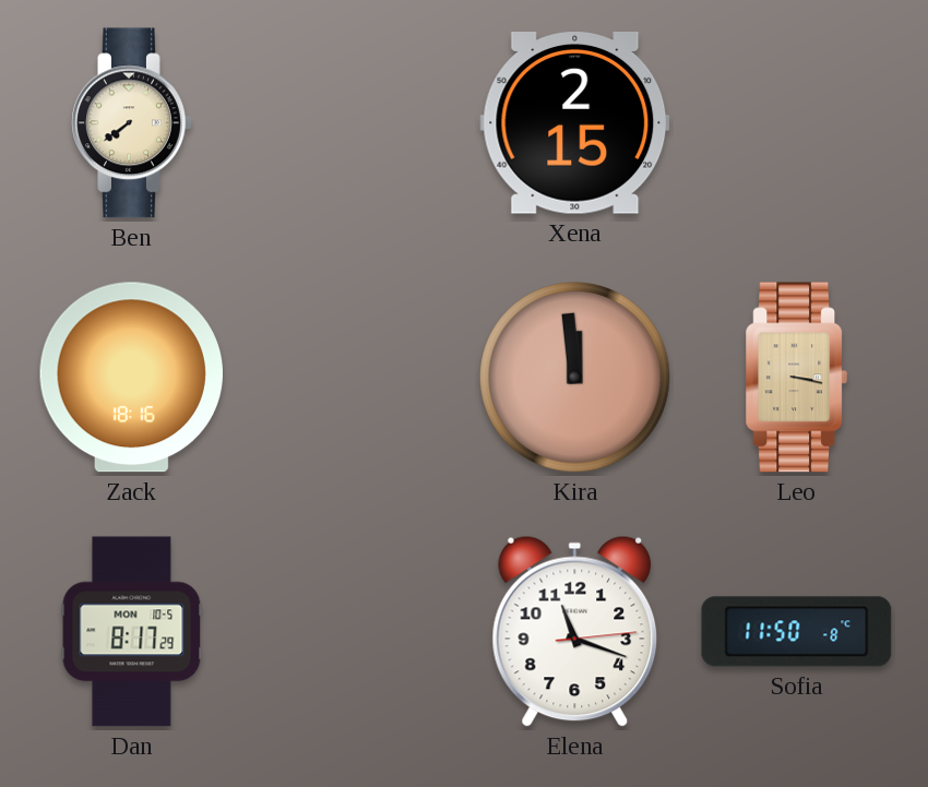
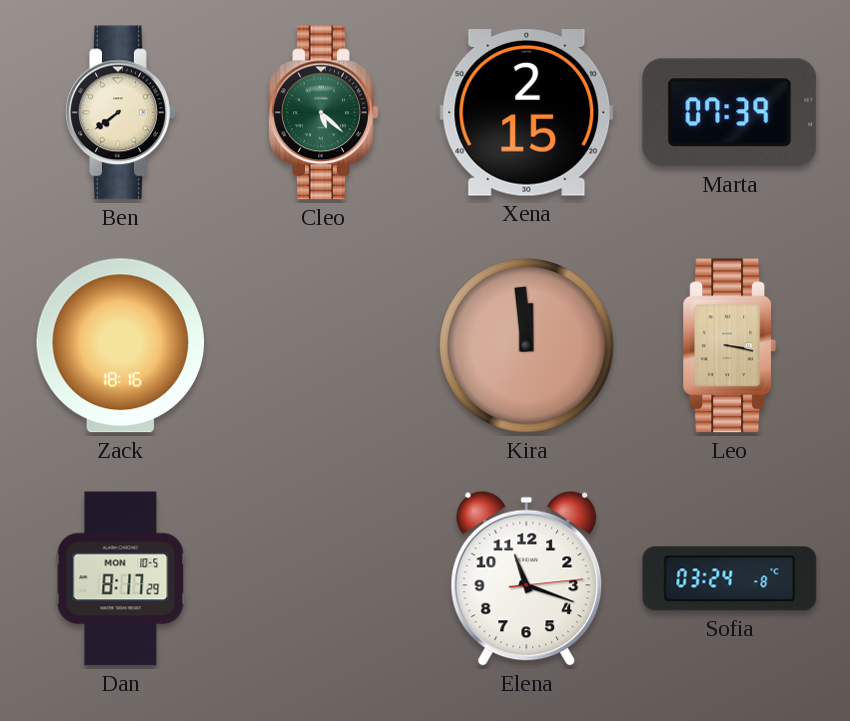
Cleo: none -> 5:22 (324, 113)
Marta: none -> 07:39 (730, 113)
Sofia: 11:50 -> 03:24 (730, 579)
